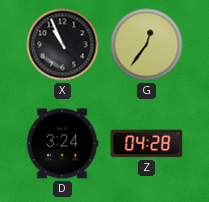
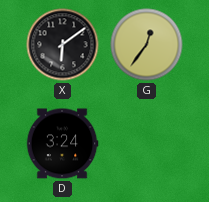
X: 10:56 -> 6:09 (63, 45)
Z: 04:28 -> none (147, 144)
